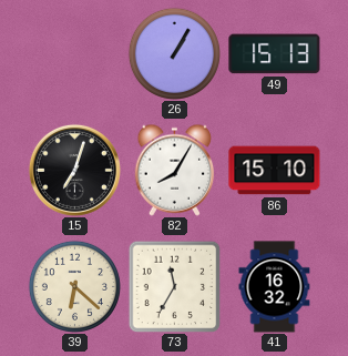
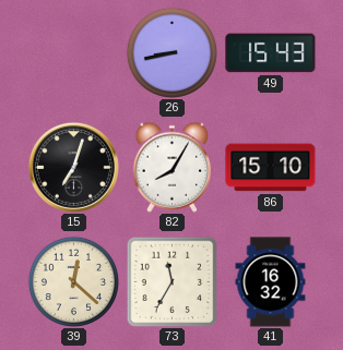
26: 1:05 -> 8:43 (171, 52)
49: 15:13 -> 15:43 (271, 53)
39: 6:22 -> 12:22 (73, 281)
